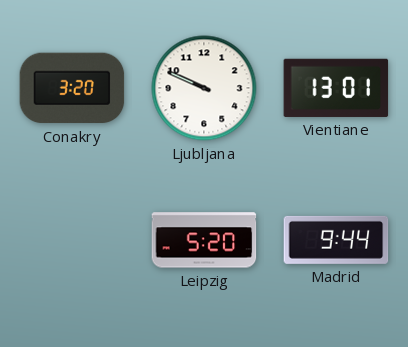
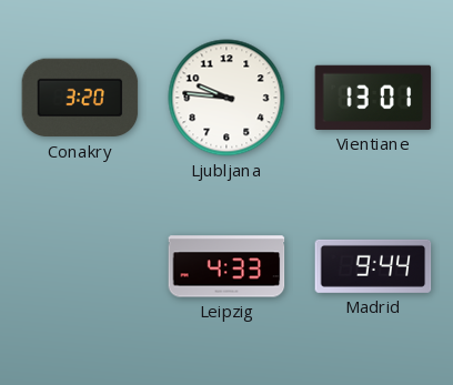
Ljubljana: 9:49 -> 9:46 (226, 98)
Leipzig: 5:20 -> 4:33 (226, 266)
